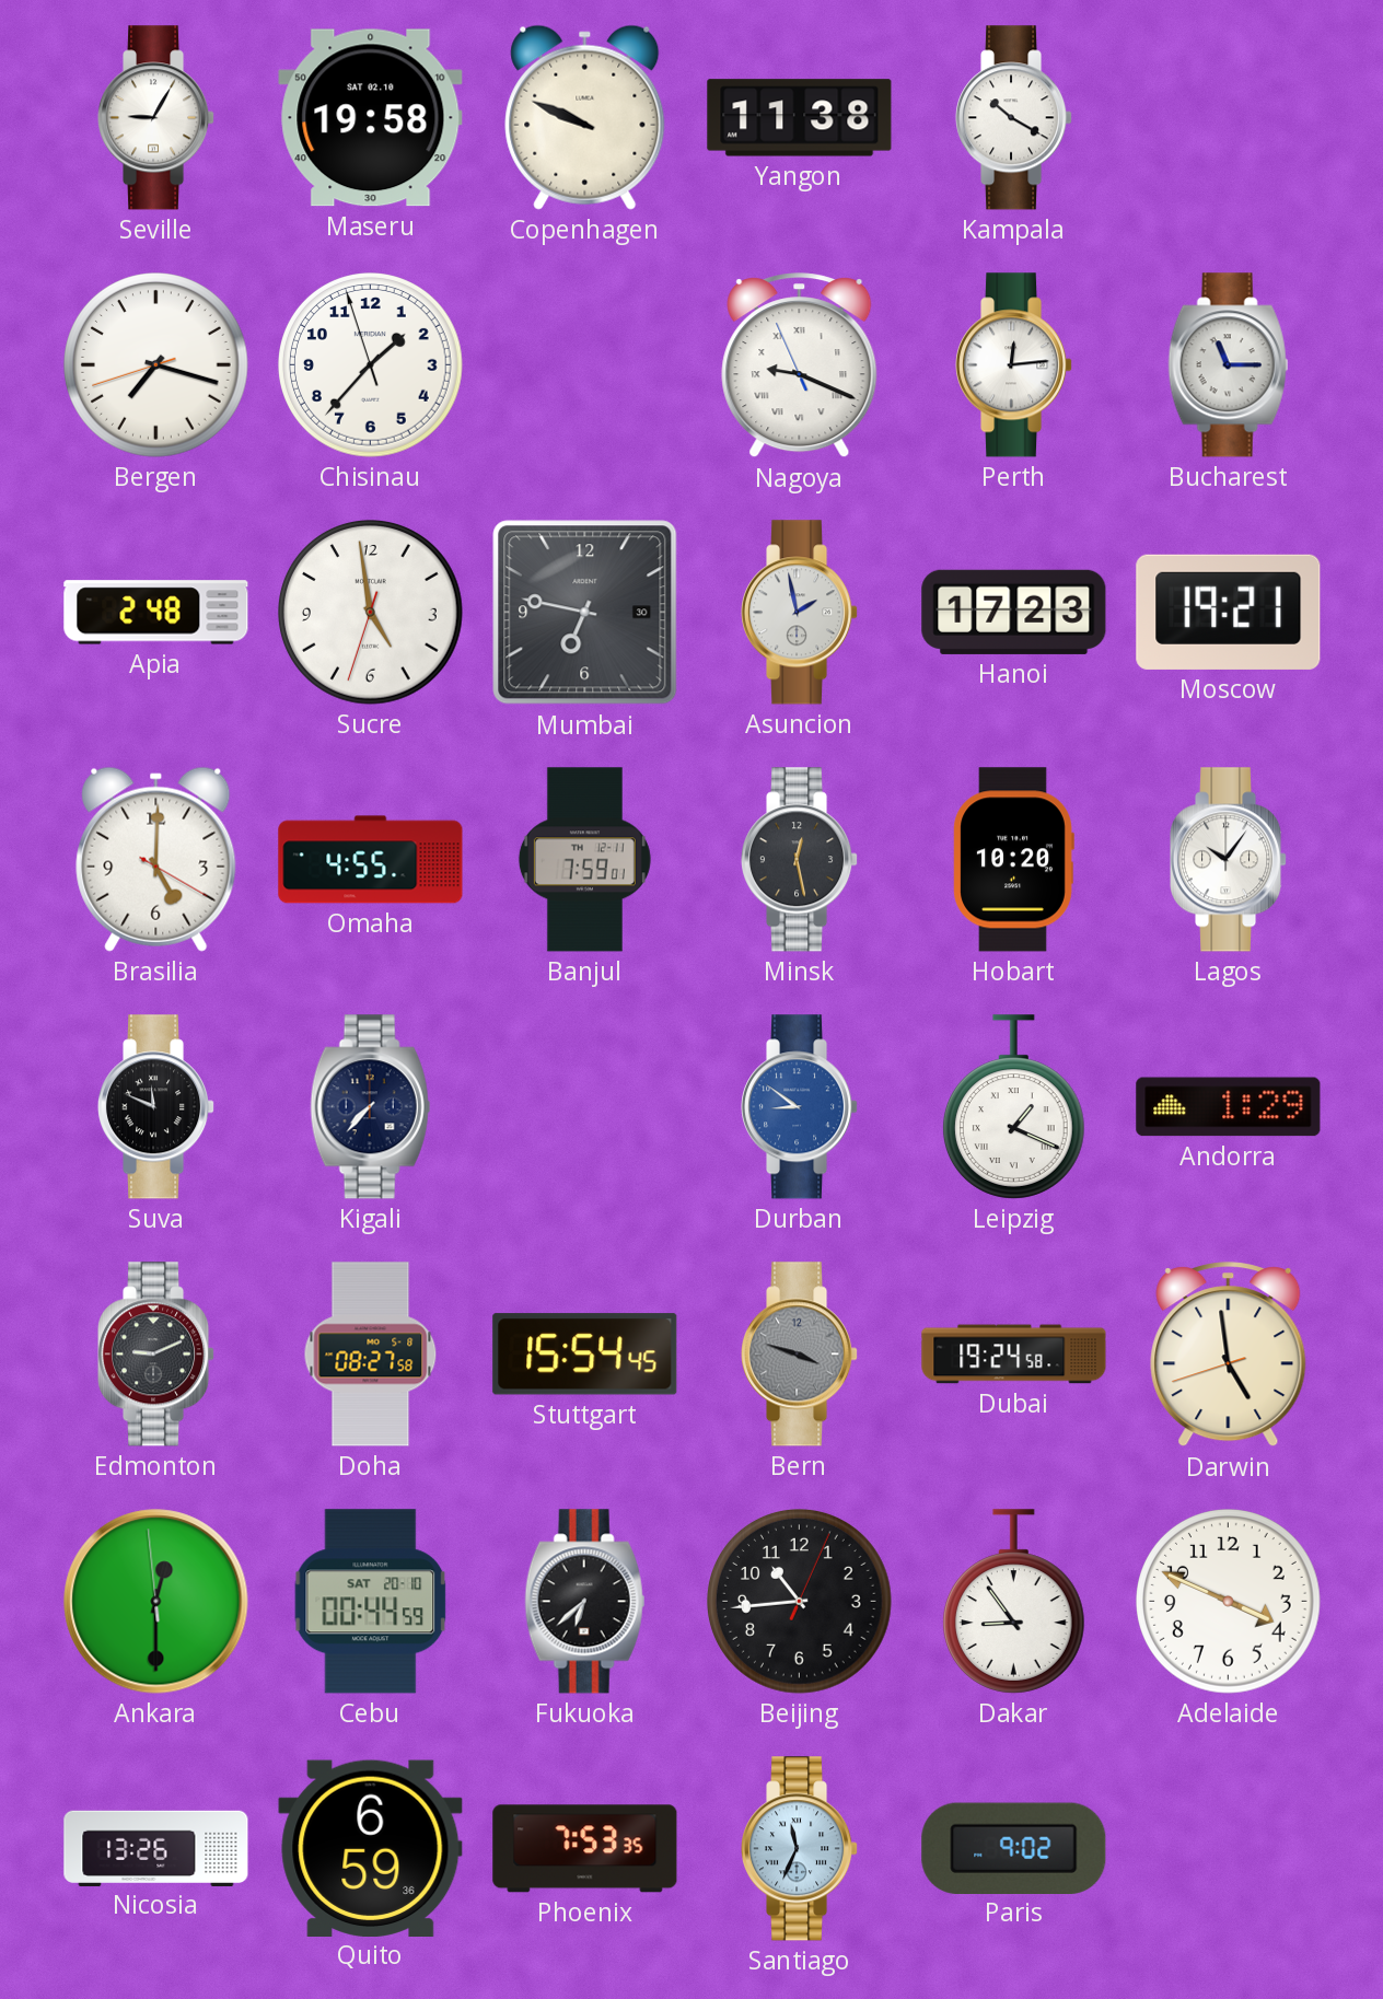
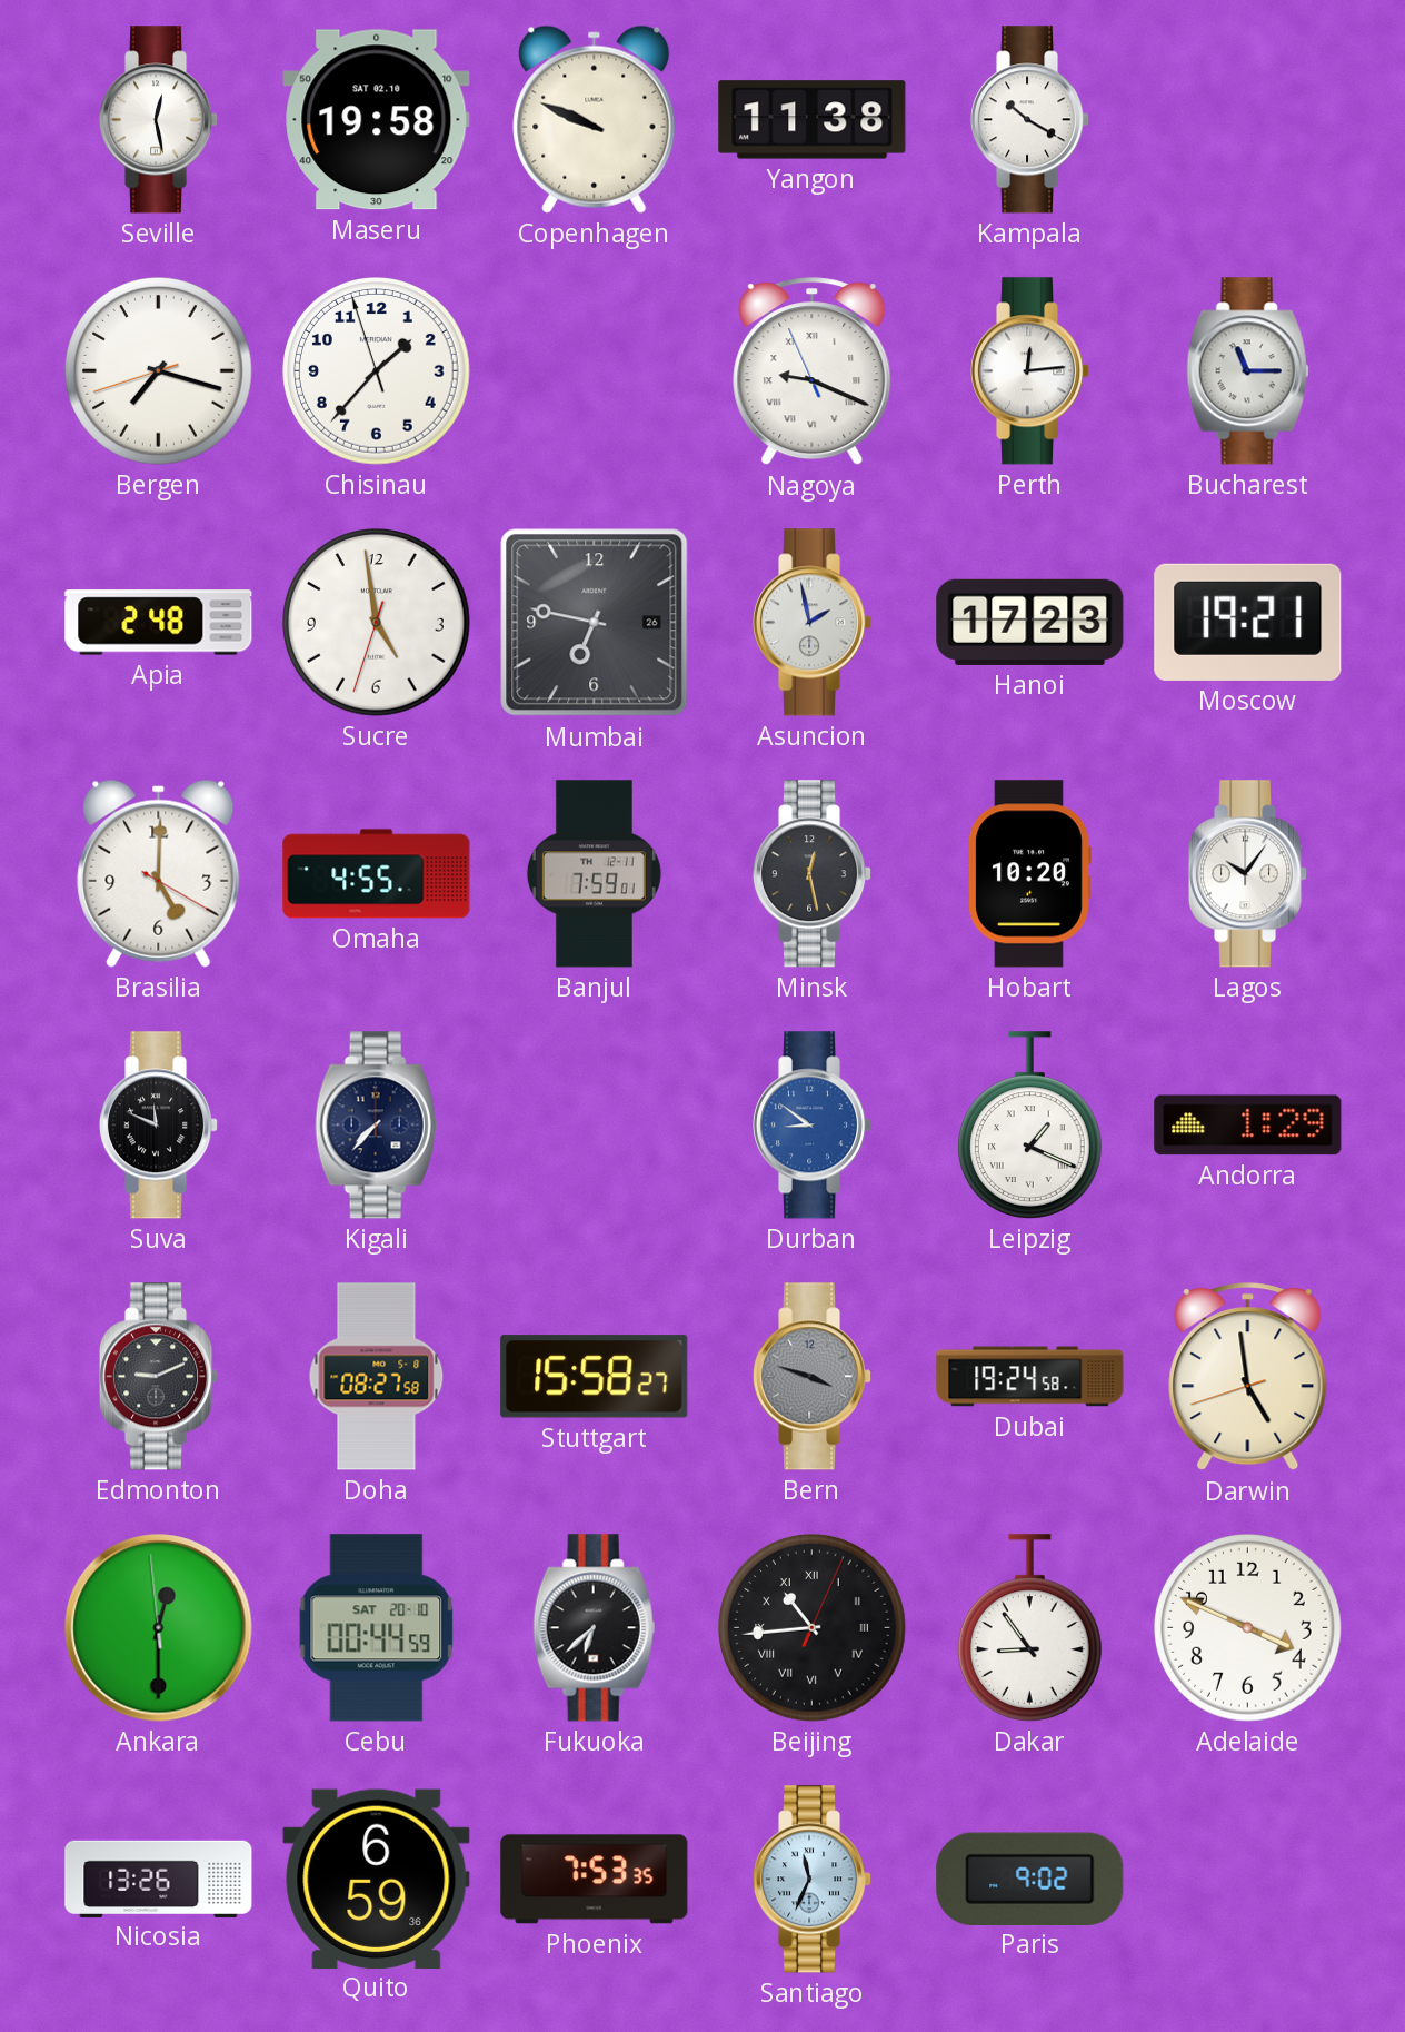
Seville: 9:05 -> 12:28 (160, 120)
Mumbai date: 30 -> 26 (595, 623)
Stuttgart: 15:54 -> 15:58 (595, 1377)
Beijing numerals: Arabic -> Roman (813, 1628)
